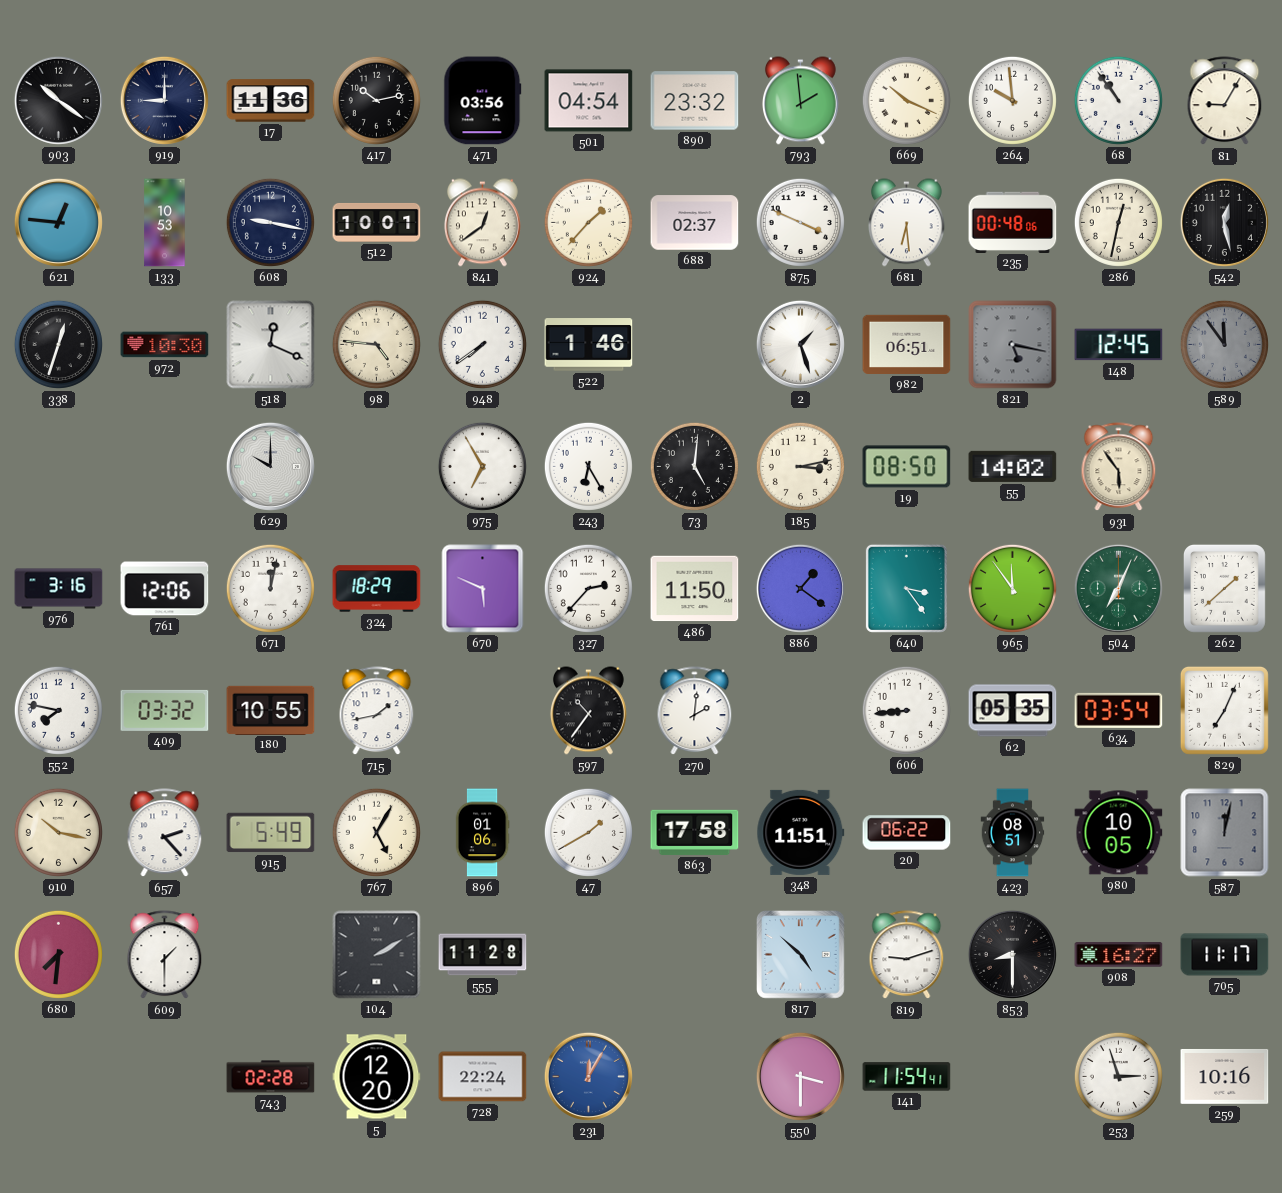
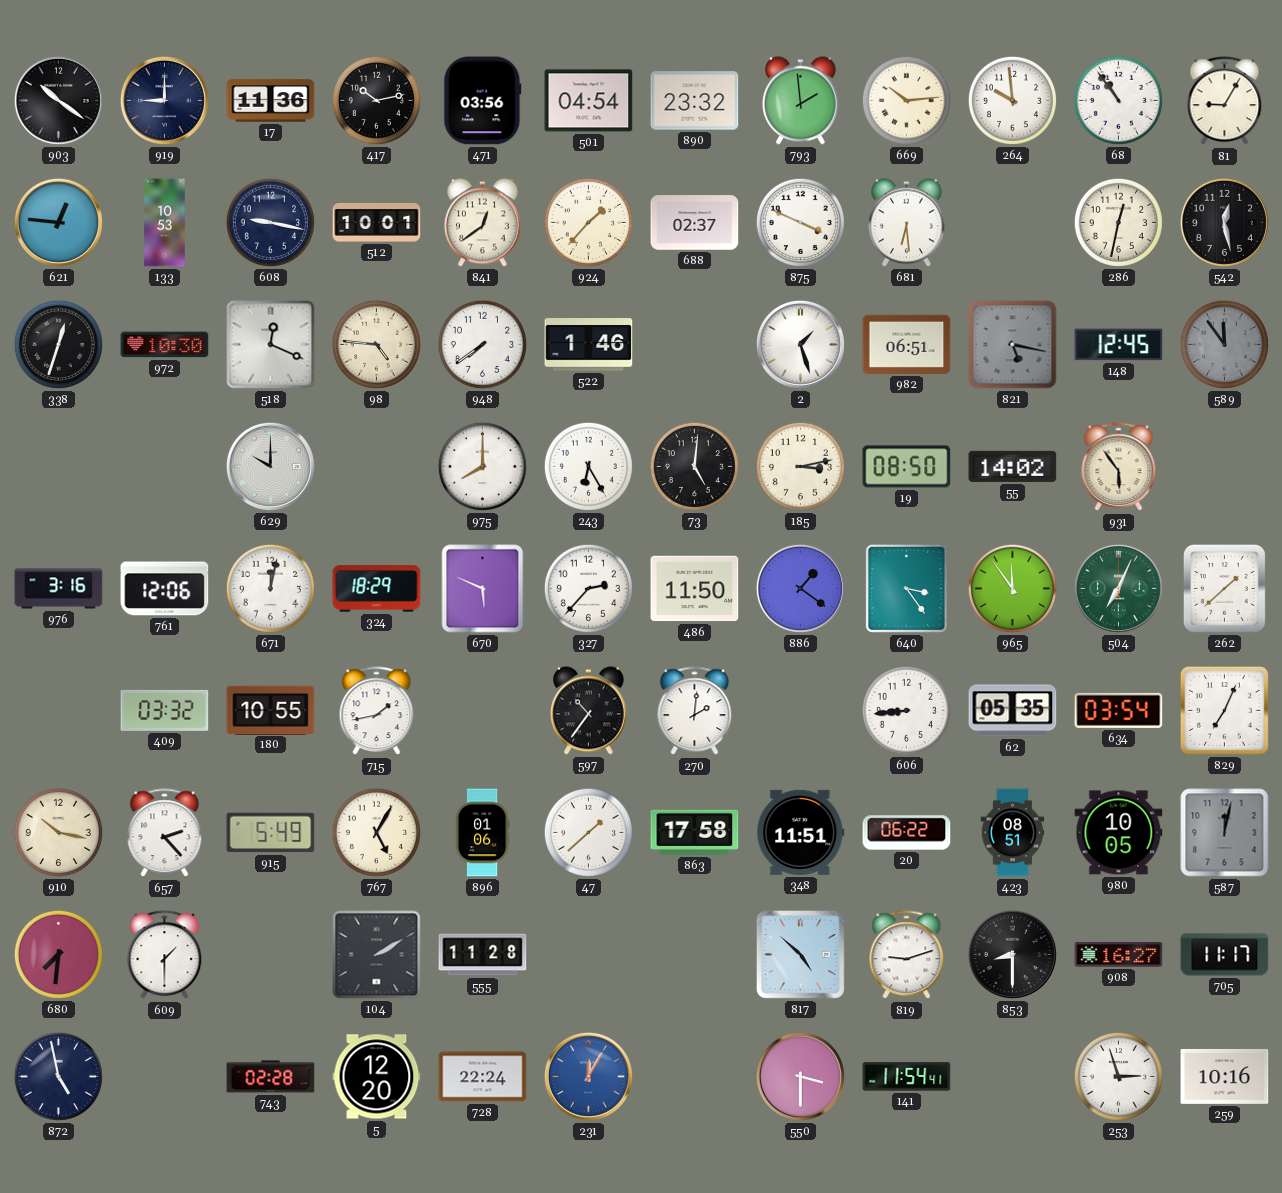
669: 10:19 -> 10:14 (906, 100)
235: 00:48 -> none (1013, 222)
975: 6:55 -> 8:00 (482, 466)
552: 7:47 -> none (58, 710)
47: 1:40 -> 1:38 (588, 832)
872: none -> 4:58 (58, 1076)
